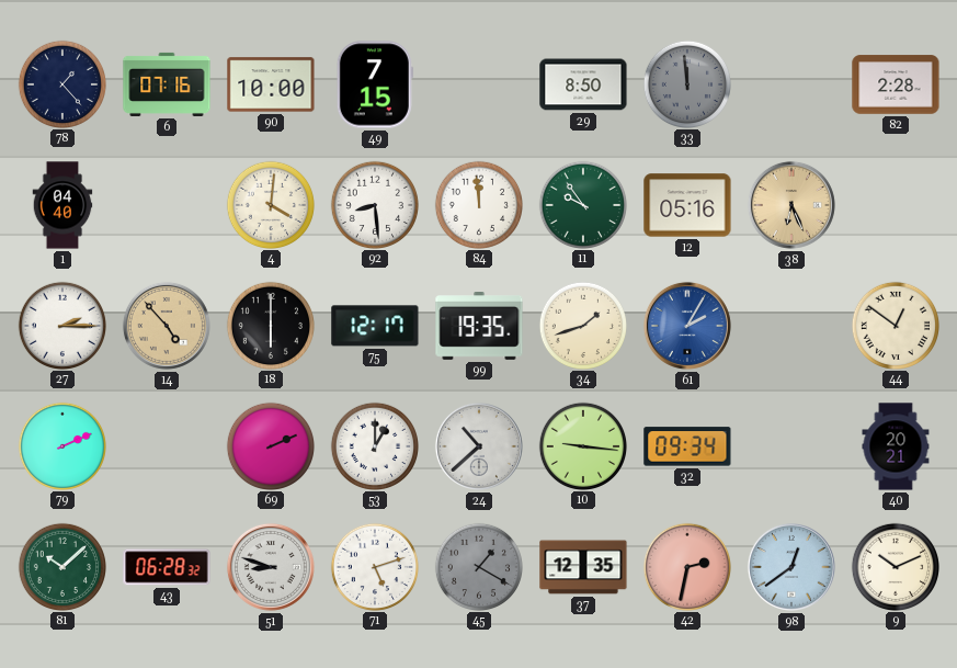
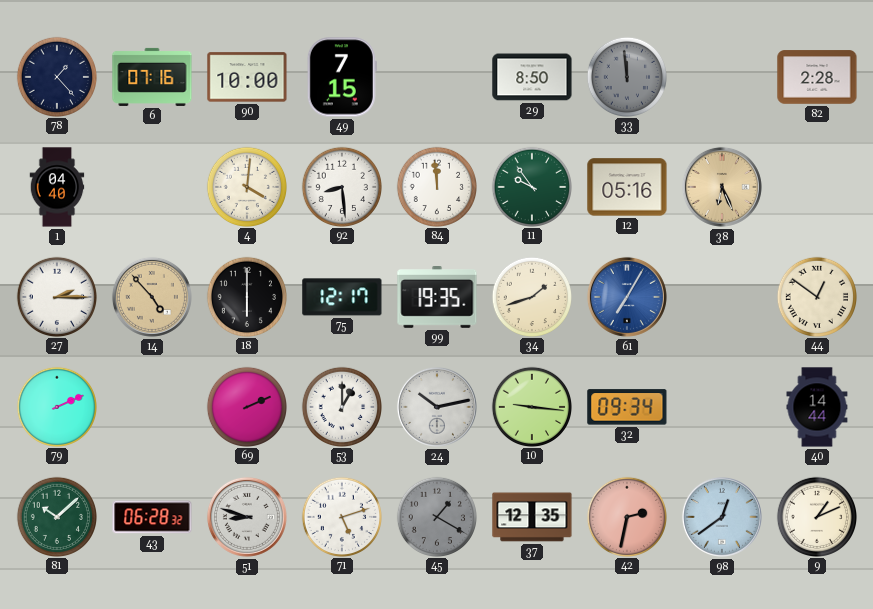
61: 2:05 -> 7:05 (627, 297)
24: 10:38 -> 10:13 (437, 407)
40: 20:21 -> 14:44 (817, 407)
9: 10:11 -> 1:11 (816, 516)
